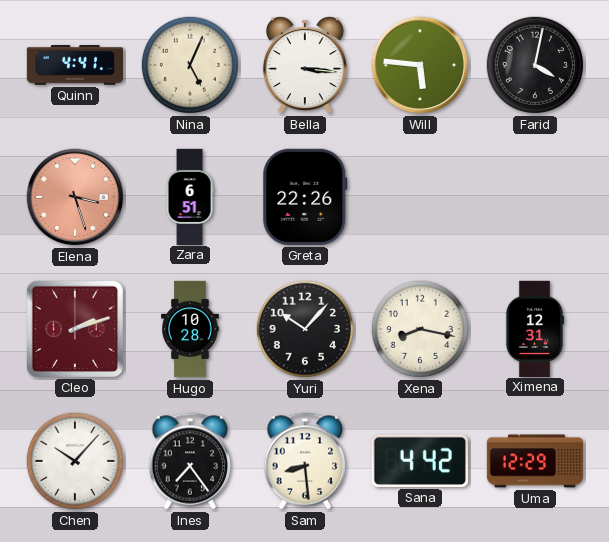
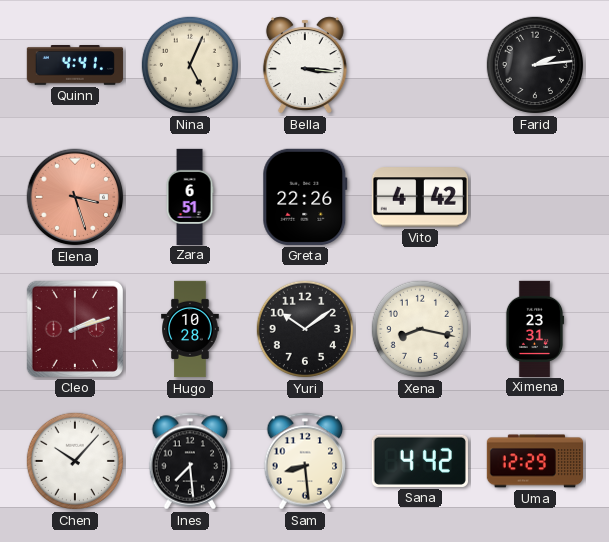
Will: 5:46 -> none (420, 65)
Farid: 4:02 -> 2:14 (535, 65)
Vito: none -> 4:42 (420, 197)
Yuri: 10:07 -> 10:09 (305, 329)
Ximena: 12:31 -> 23:31 (535, 328)
Ines: 7:24 -> 7:29 (190, 461)
